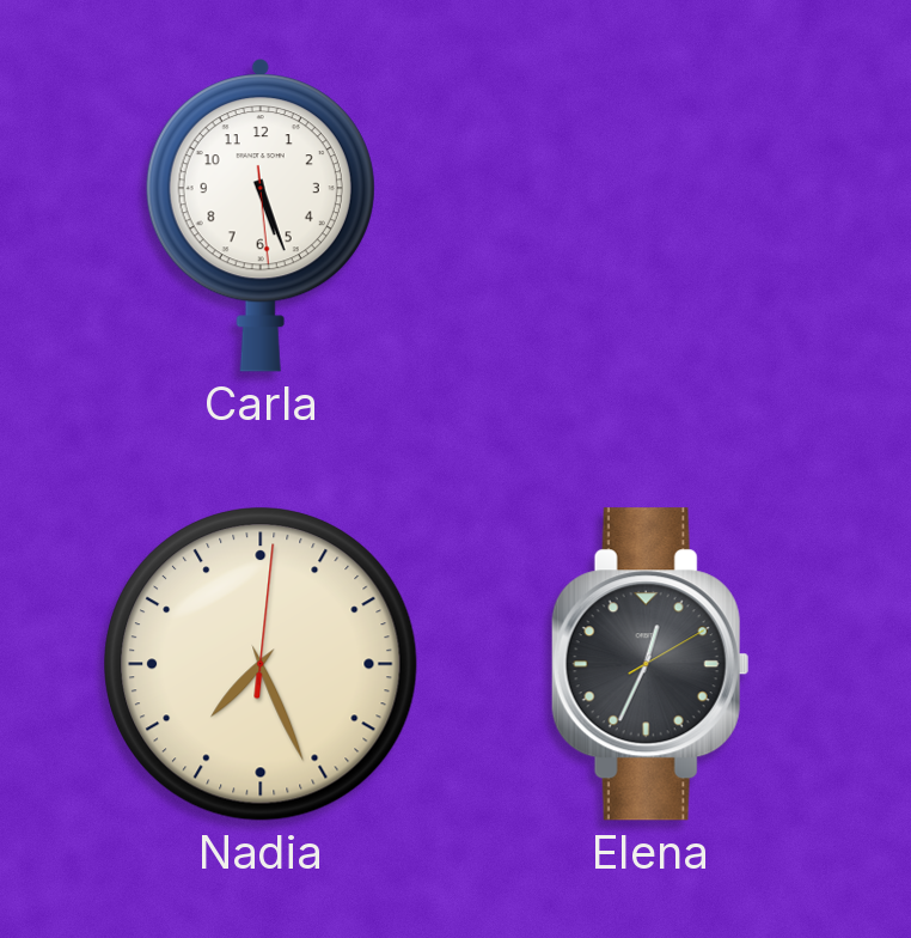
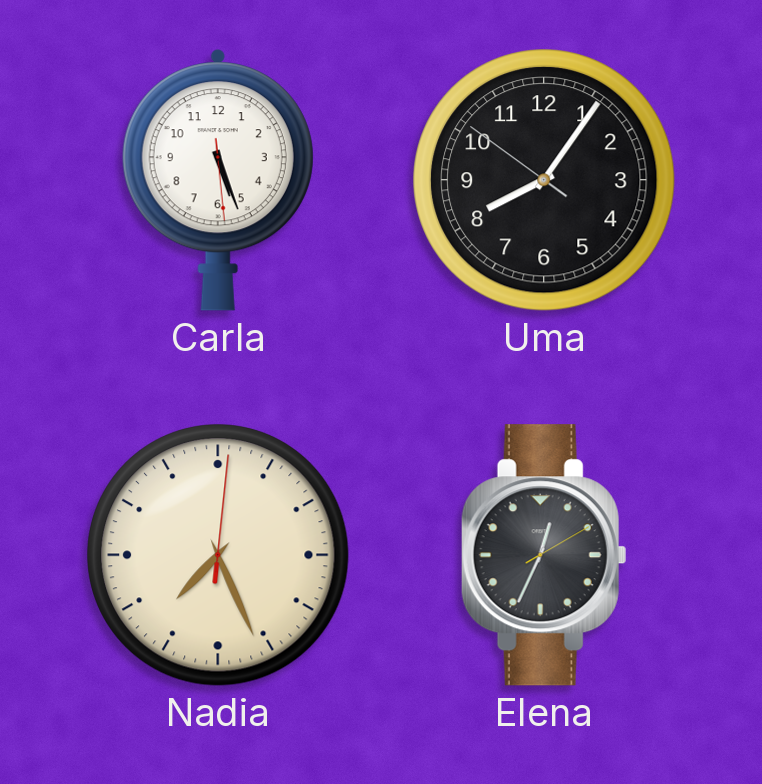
Uma: none -> 8:05 (545, 181)
